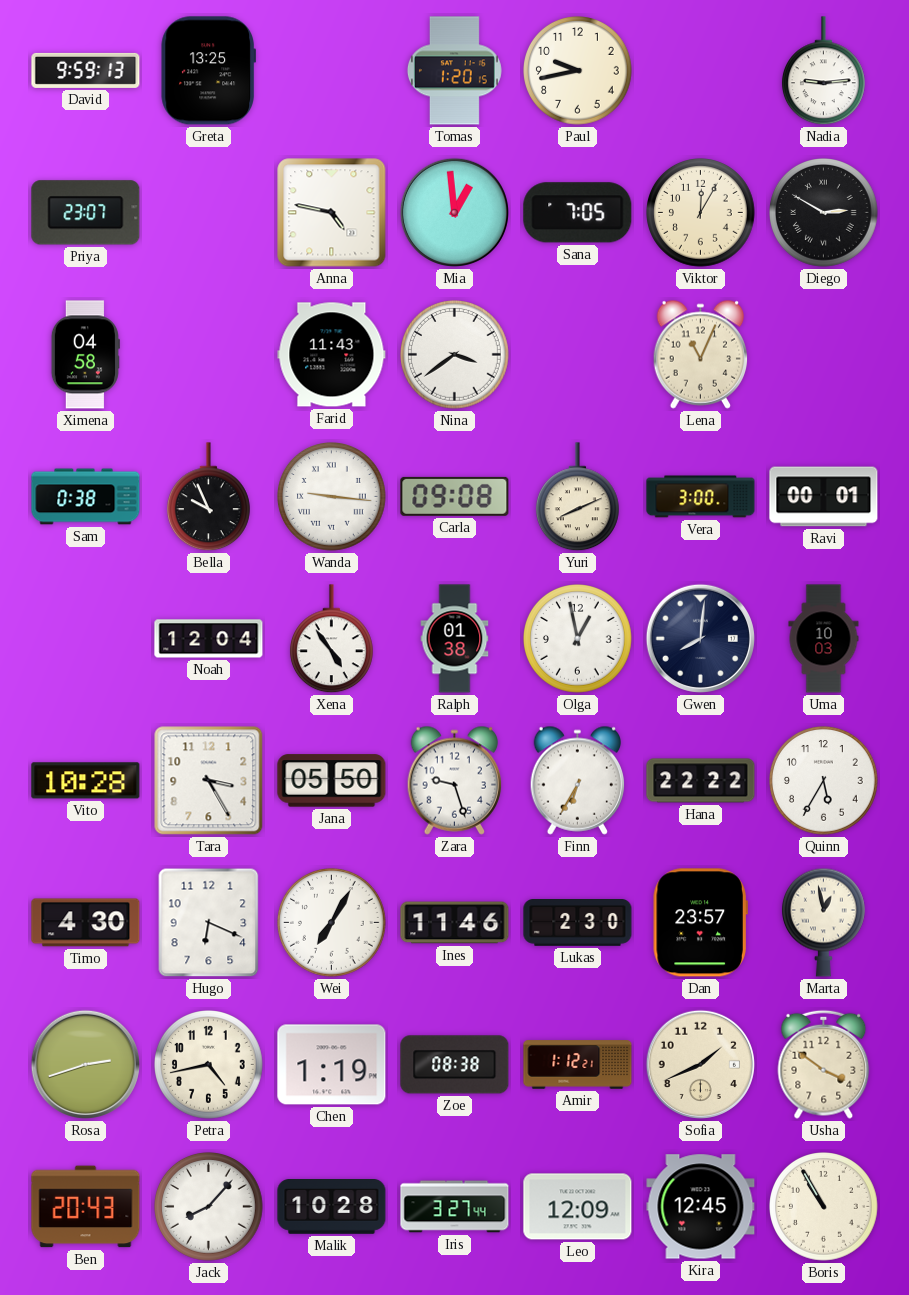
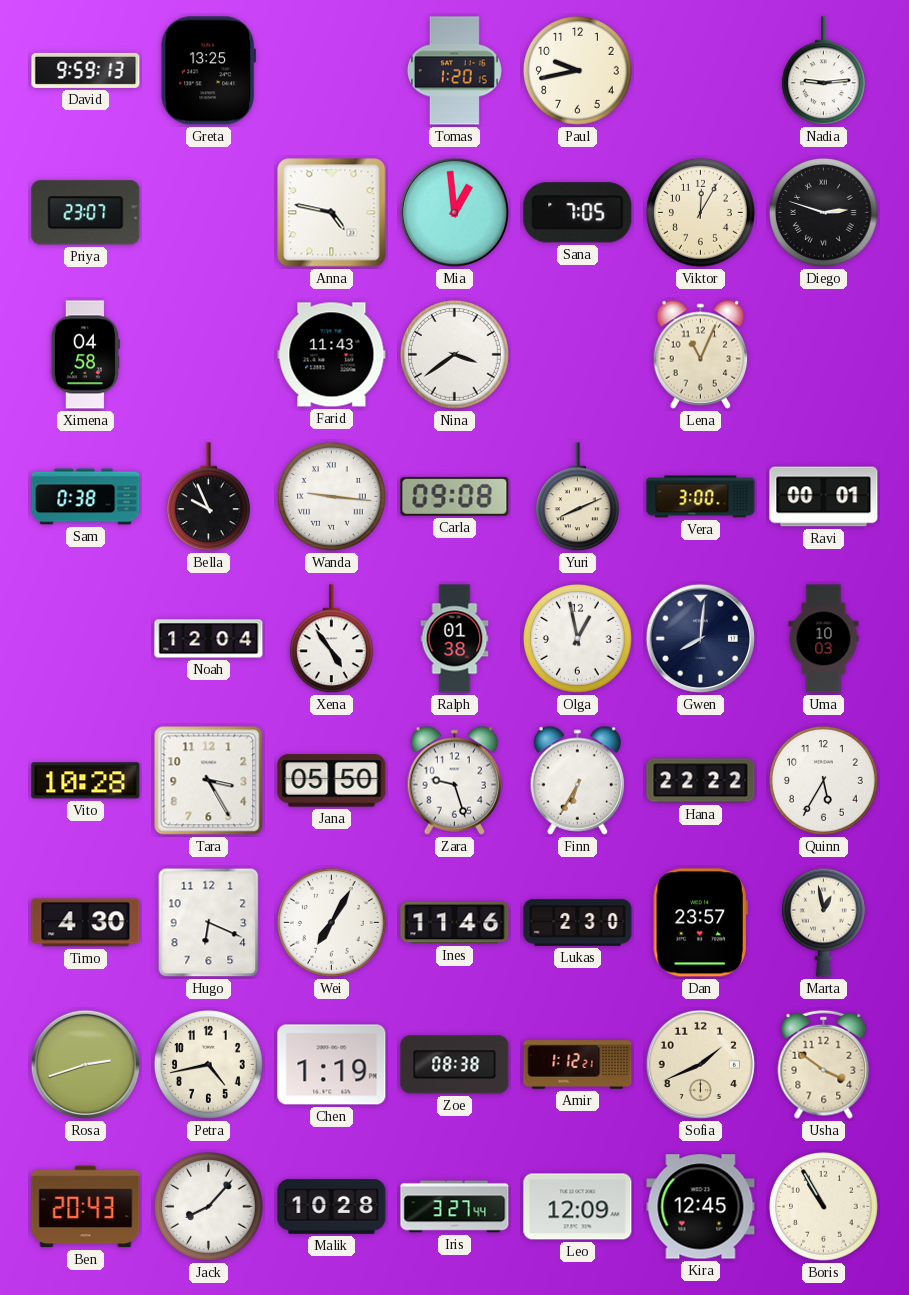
Diego: 2:50 -> 2:48 (824, 213)
